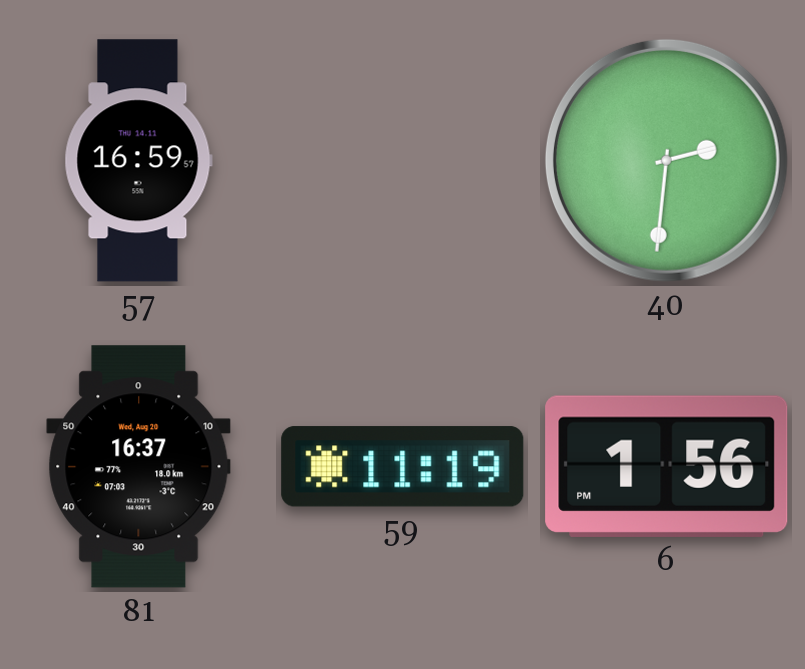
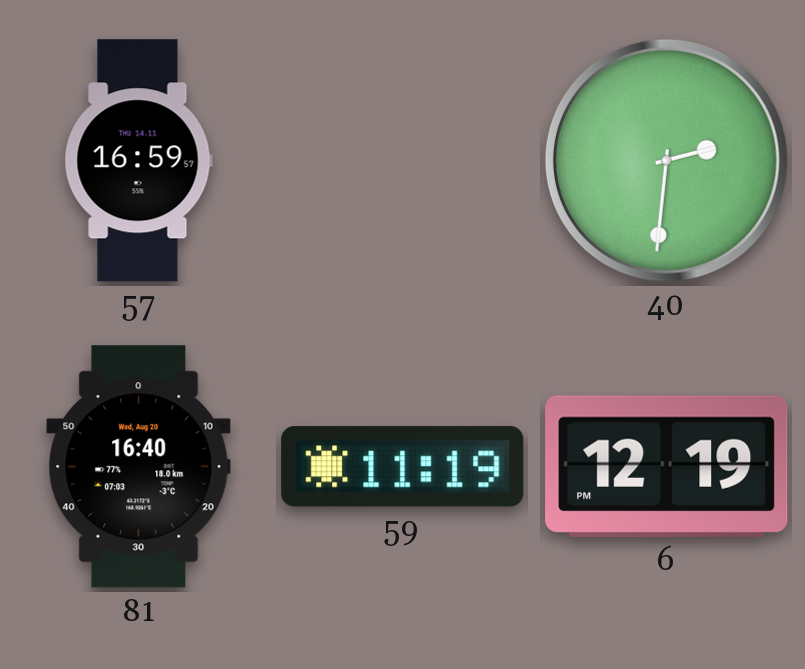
81: 16:37 -> 16:40 (139, 467)
6: 1:56 -> 12:19 (667, 466)
